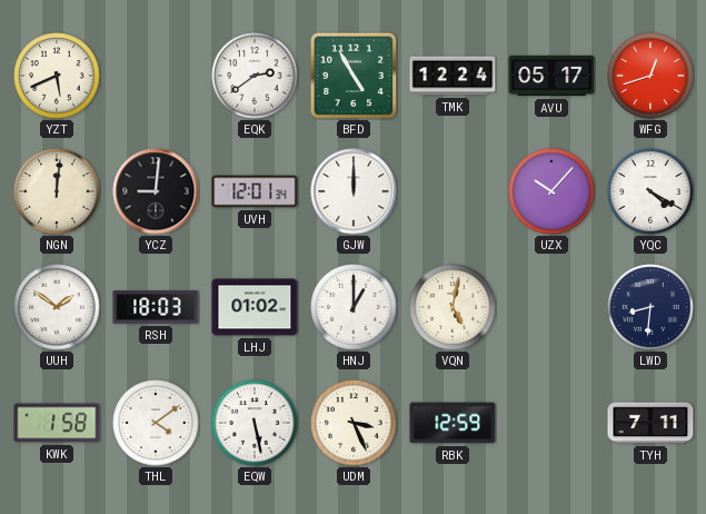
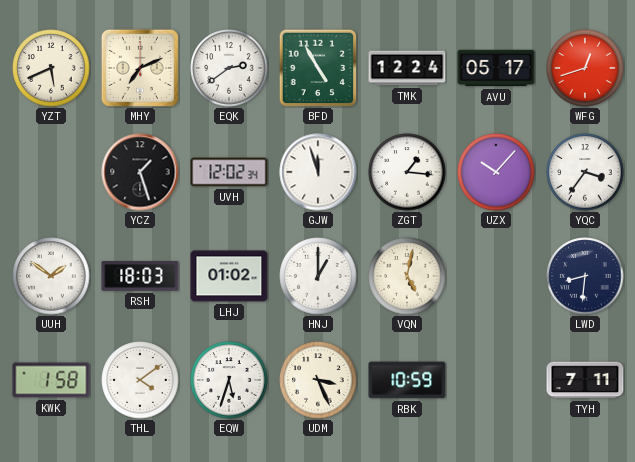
MHY: none -> 7:11 (140, 68)
NGN: 12:01 -> none (57, 191)
YCZ: 9:01 -> 1:27 (140, 172)
UVH: 12:01 -> 12:02 (229, 172)
GJW: 12:00 -> 11:57 (318, 172)
ZGT: none -> 1:16 (407, 172)
YQC: 4:20 -> 3:36 (585, 172)
EQW: 5:28 -> 5:33 (229, 380)
RBK: 12:59 -> 10:59 (407, 380)
